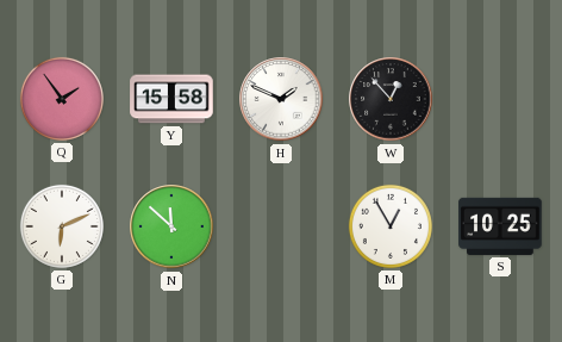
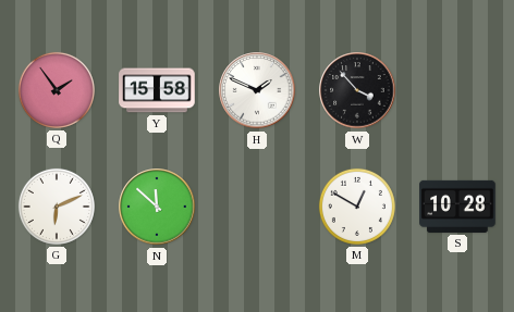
W: 12:53 -> 3:53 (357, 90)
M: 12:55 -> 12:50 (357, 207)
S: 10:25 -> 10:28 (457, 207)
